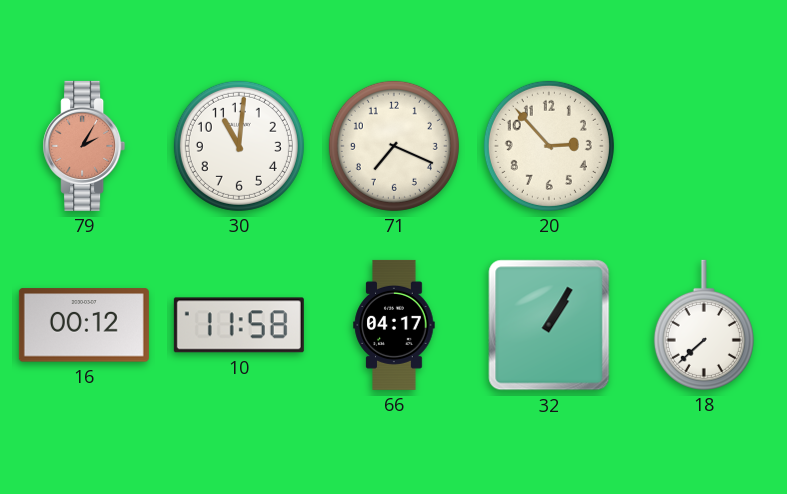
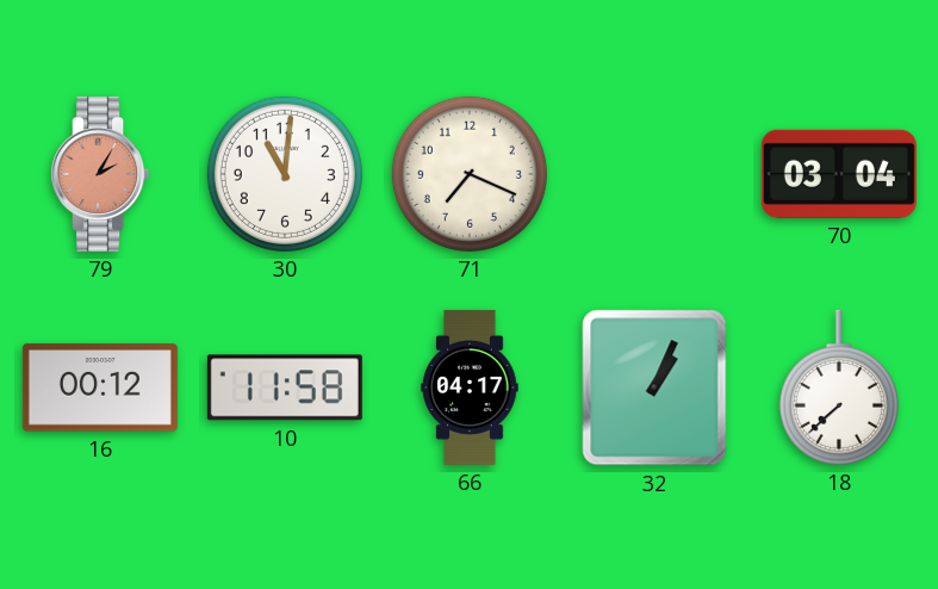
20: 2:53 -> none (549, 146)
70: none -> 03:04 (839, 174)
32: 1:05 -> 1:04 (654, 387)
